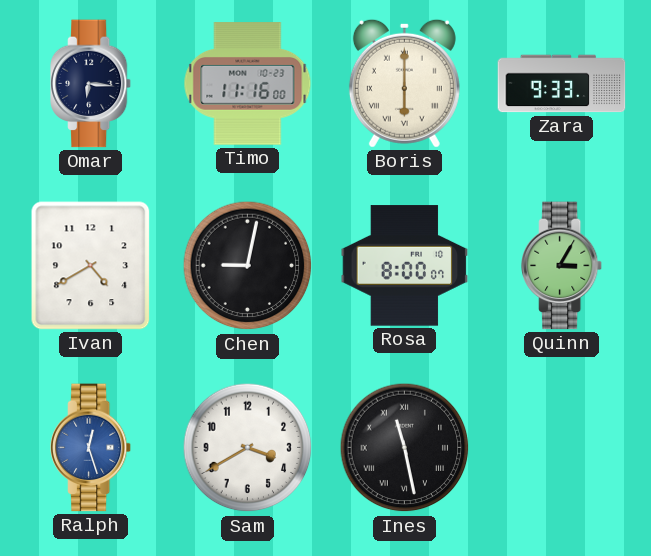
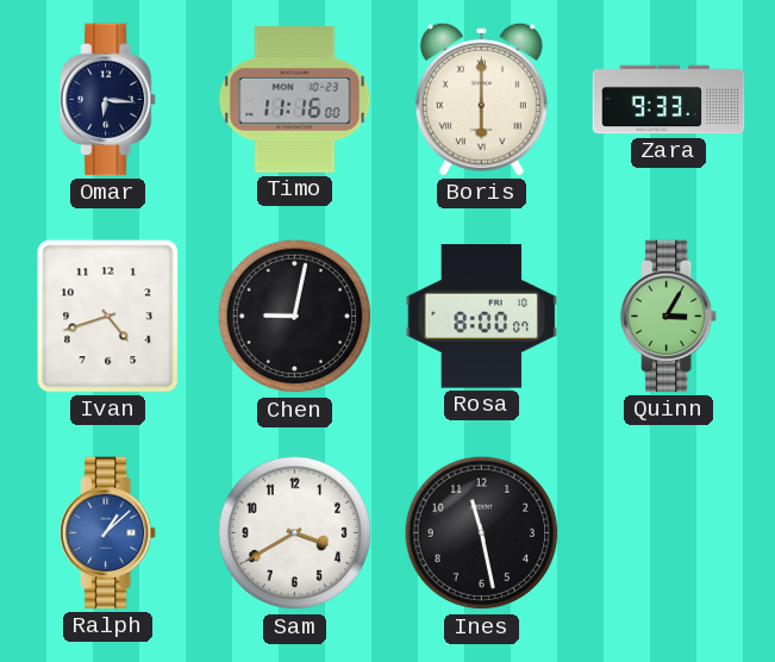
Ivan: 4:40 -> 4:42 (108, 317)
Ralph: 12:27 -> 1:08 (108, 533)
Ines numerals: Roman -> Arabic (482, 533)
